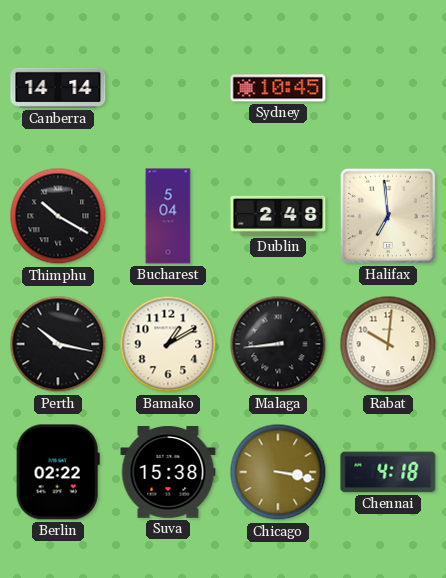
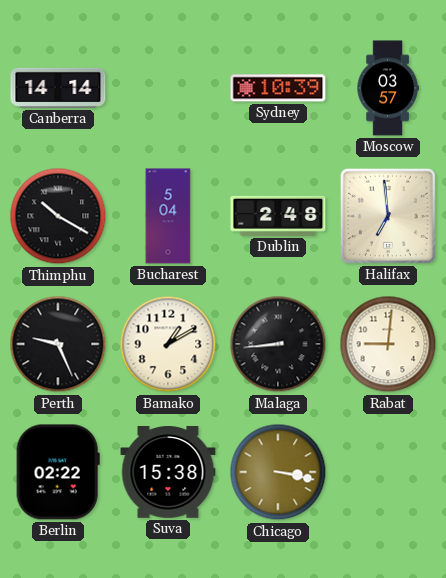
Sydney: 10:45 -> 10:39 (278, 88)
Moscow: none -> 03:57 (388, 88)
Perth: 10:17 -> 9:26 (58, 344)
Rabat: 10:01 -> 9:01 (388, 344)
Chennai: 4:18 -> none (388, 472)
